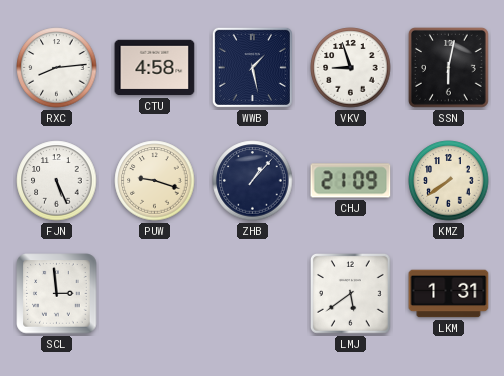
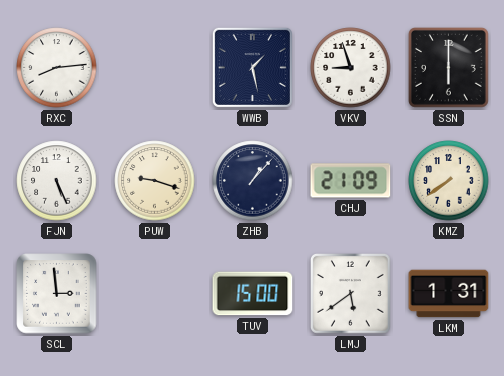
CTU: 4:58 -> none (155, 68)
SSN: 6:02 -> 6:00 (449, 68)
TUV: none -> 15:00 (253, 294)
